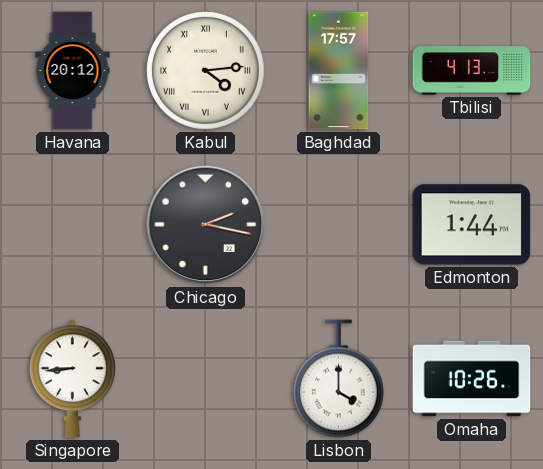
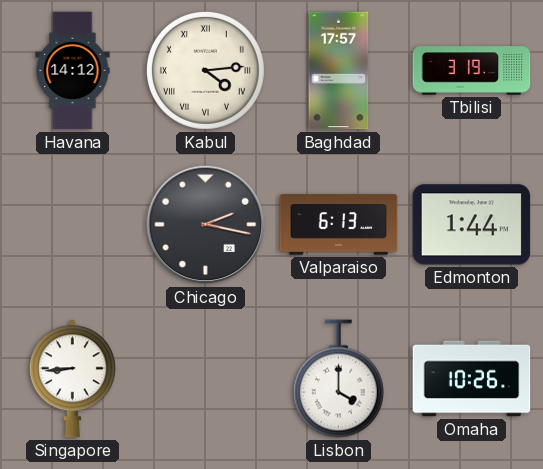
Havana: 20:12 -> 14:12 (73, 71)
Tbilisi: 4:13 -> 3:19 (472, 71)
Valparaiso: none -> 6:13 (339, 225)
